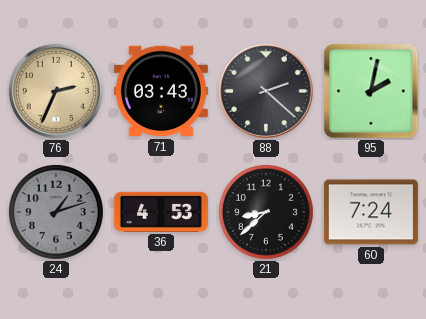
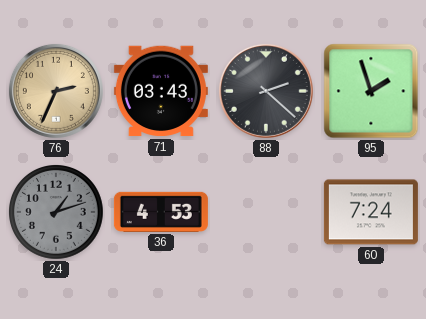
95: 2:02 -> 1:57 (371, 91)
21: 8:38 -> none (267, 213)
